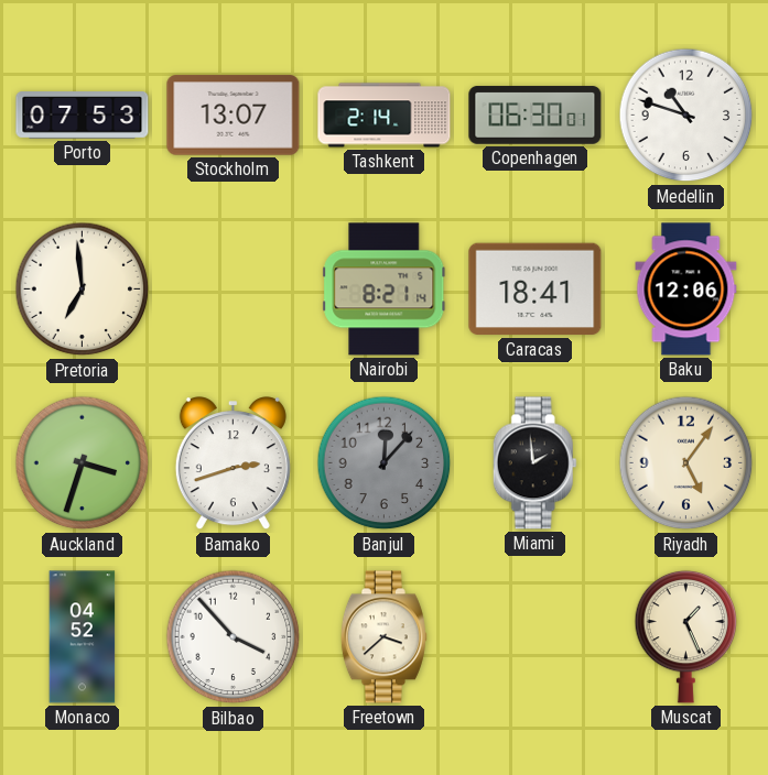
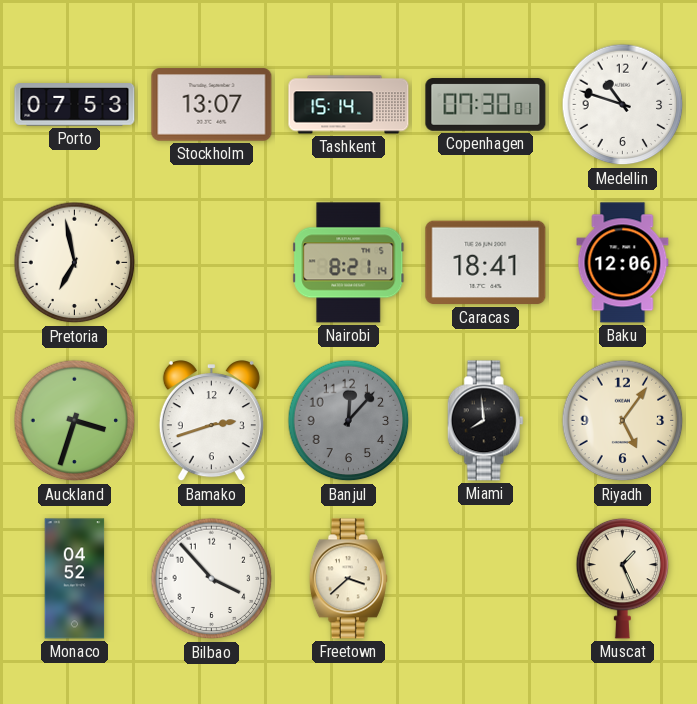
Tashkent: 2:14 -> 15:14 (349, 105)
Copenhagen: 06:30 -> 07:30 (486, 105)
Pretoria: 6:59 -> 6:58 (75, 263)
Miami: 1:59 -> 7:59 (485, 421)
